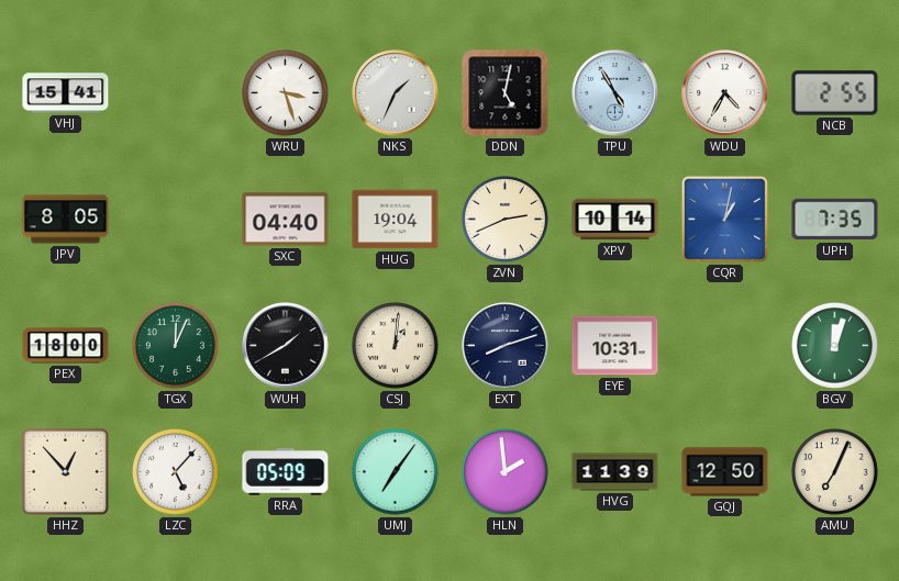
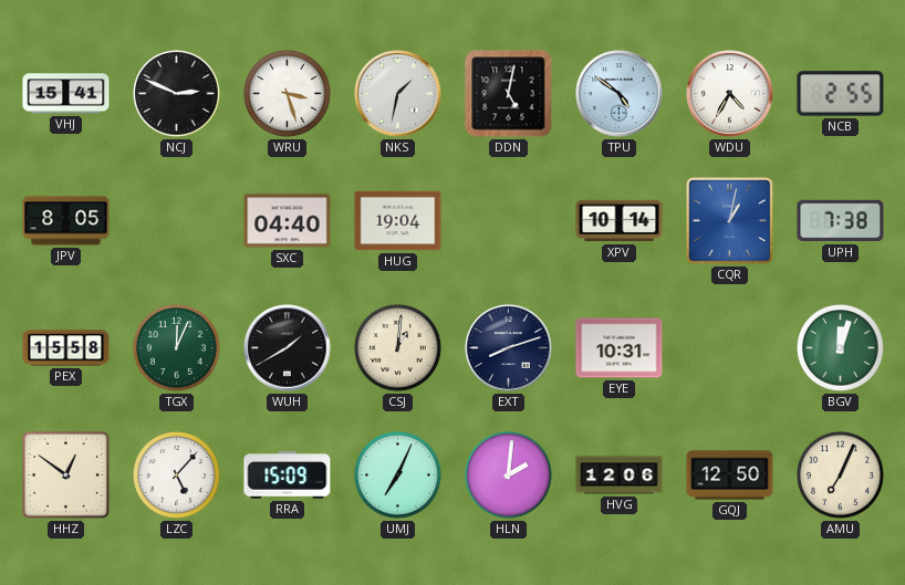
NCJ: none -> 2:49 (177, 94)
NKS: 1:34 -> 1:32 (398, 94)
TPU: 4:55 -> 4:51 (620, 94)
ZVN: 2:41 -> none (506, 220)
UPH: 7:35 -> 7:38 (841, 221)
PEX: 18:00 -> 15:58 (66, 348)
HHZ: 12:53 -> 12:51 (65, 474)
RRA: 05:09 -> 15:09 (288, 476)
UMJ: 7:06 -> 7:04 (398, 476)
HLN: 1:59 -> 2:01 (509, 476)
HVG: 11:39 -> 12:06 (620, 476)
